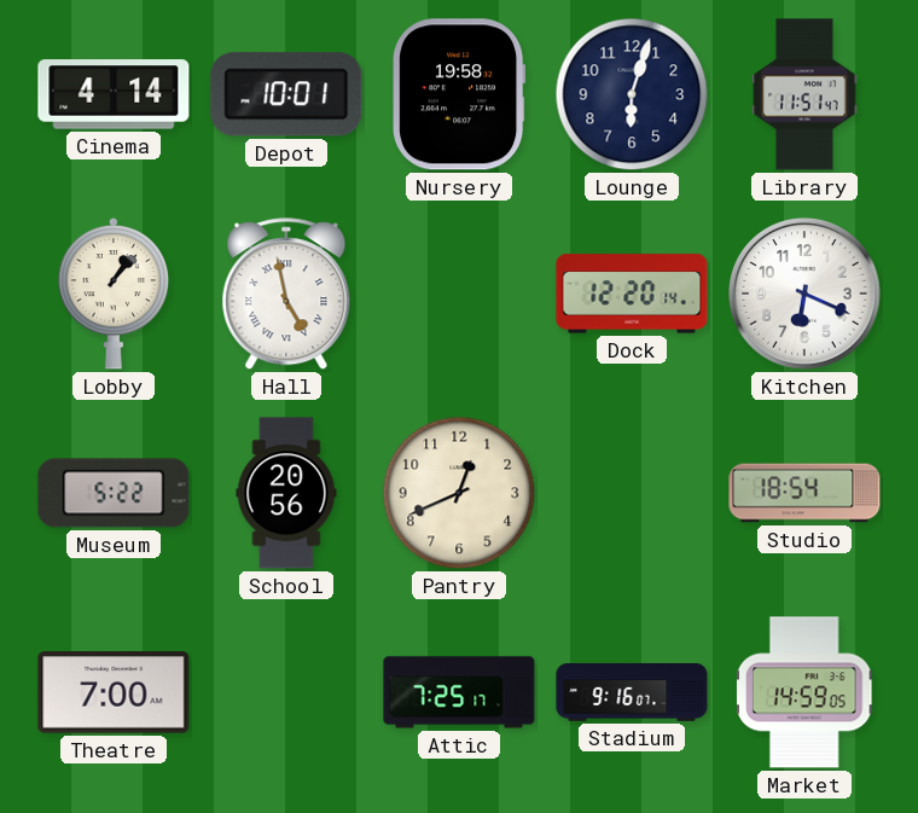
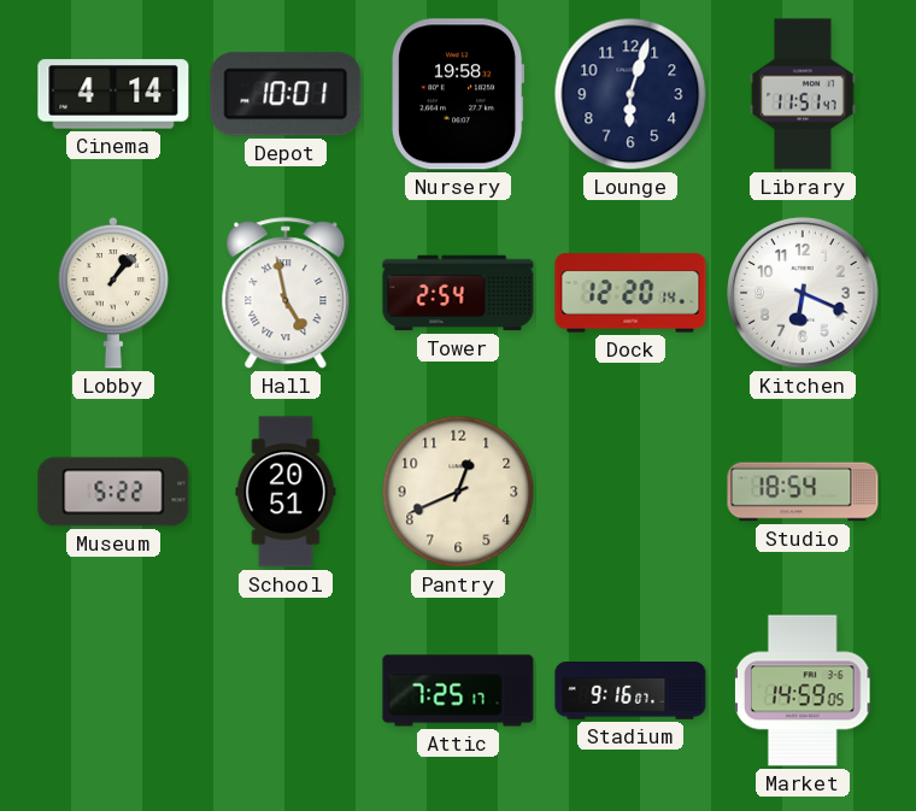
Tower: none -> 2:54 (458, 293)
School: 20:56 -> 20:51 (286, 492)
Theatre: 7:00 -> none (114, 692)
